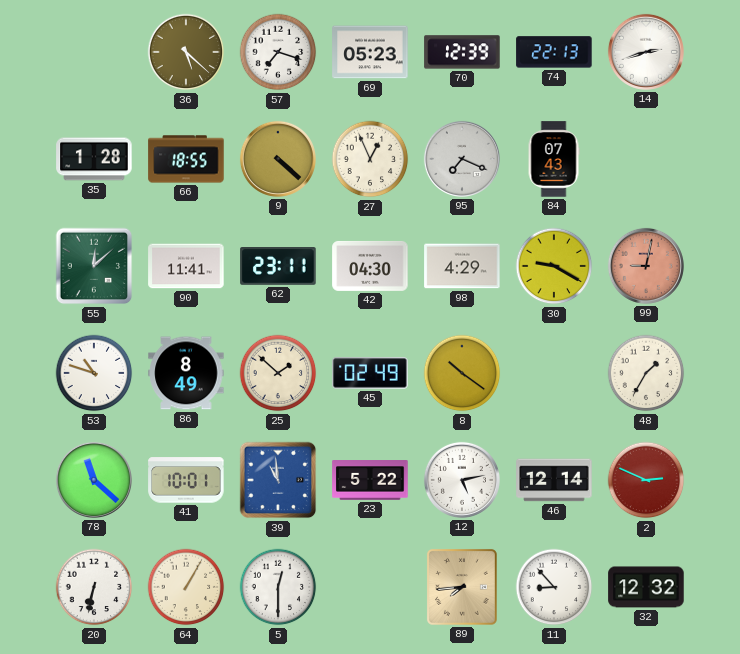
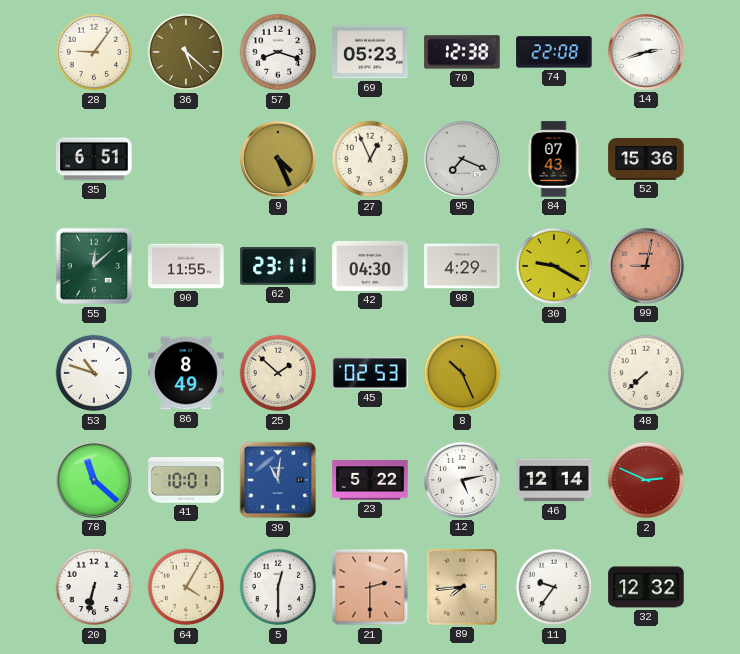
28: none -> 9:06 (94, 52)
57: 7:18 -> 8:18 (278, 52)
70: 12:39 -> 12:38 (462, 52)
74: 22:13 -> 22:08 (554, 52)
35: 1:28 -> 6:51 (94, 159)
66: 18:55 -> none (186, 159)
9: 4:22 -> 4:26 (278, 159)
52: none -> 15:36 (646, 159)
90: 11:41 -> 11:55 (186, 266)
45: 02:49 -> 02:53 (370, 373)
8: 10:21 -> 10:26 (462, 373)
48: 1:35 -> 7:38 (646, 373)
39: 10:59 -> 11:01 (278, 480)
64: 1:05 -> 4:05 (186, 587)
21: none -> 2:30 (370, 587)
11: 8:53 -> 9:36 (554, 587)
